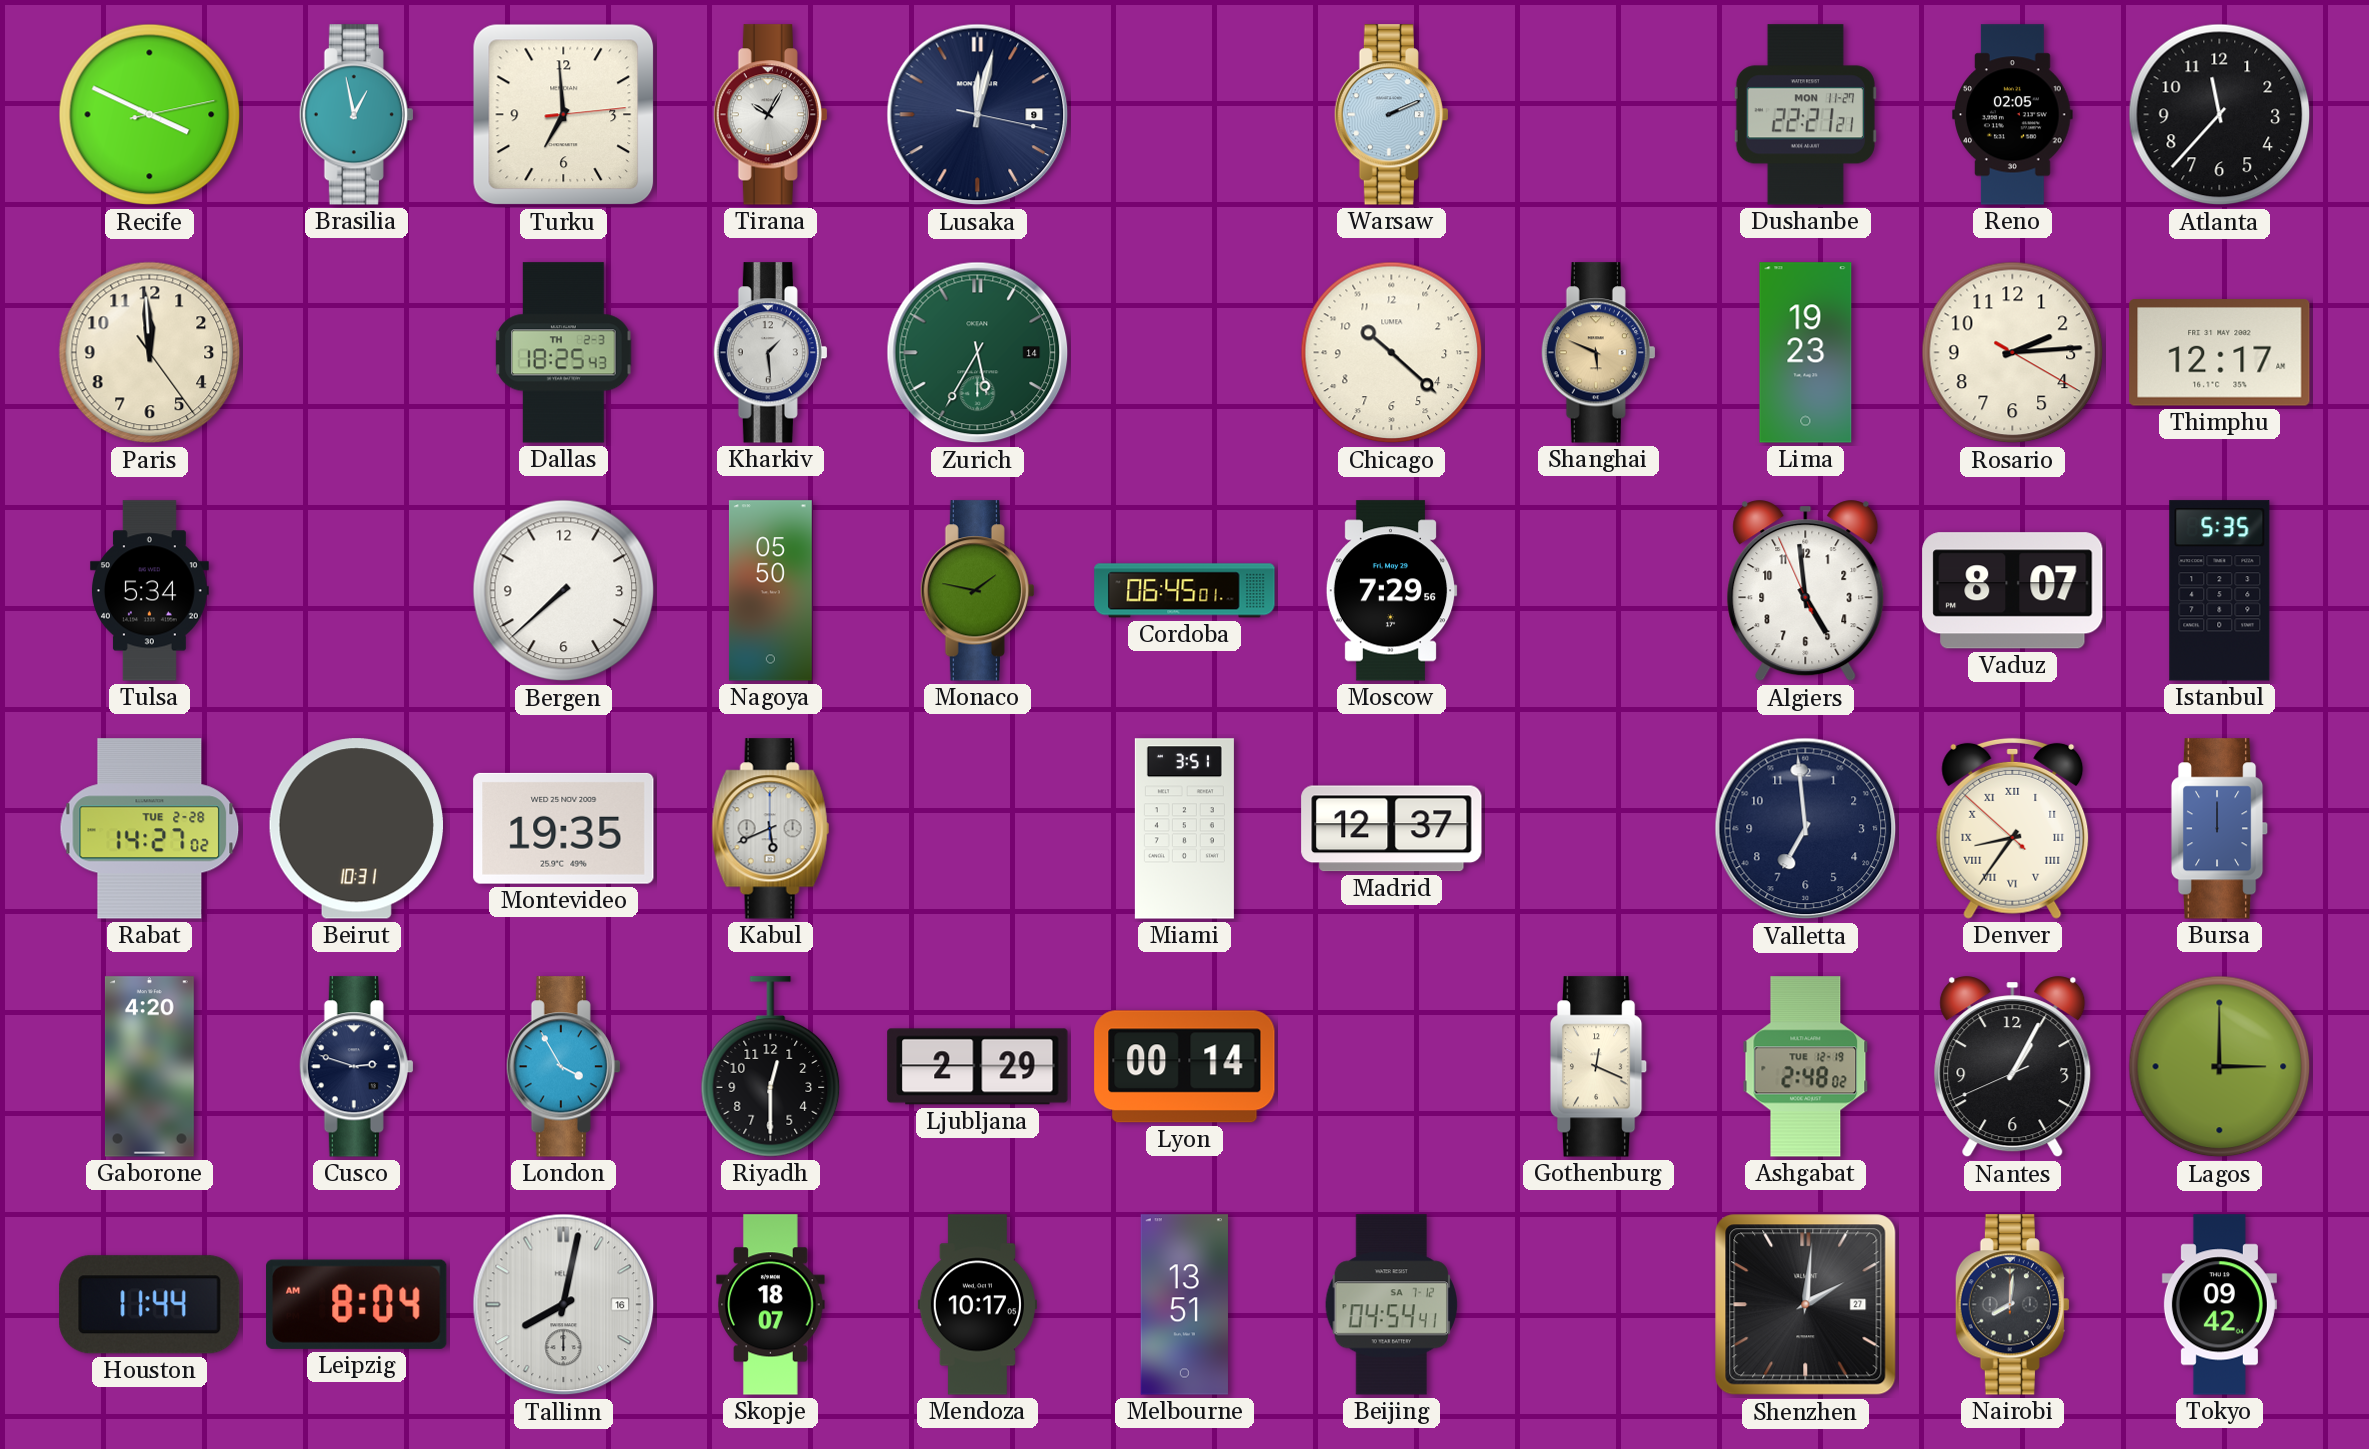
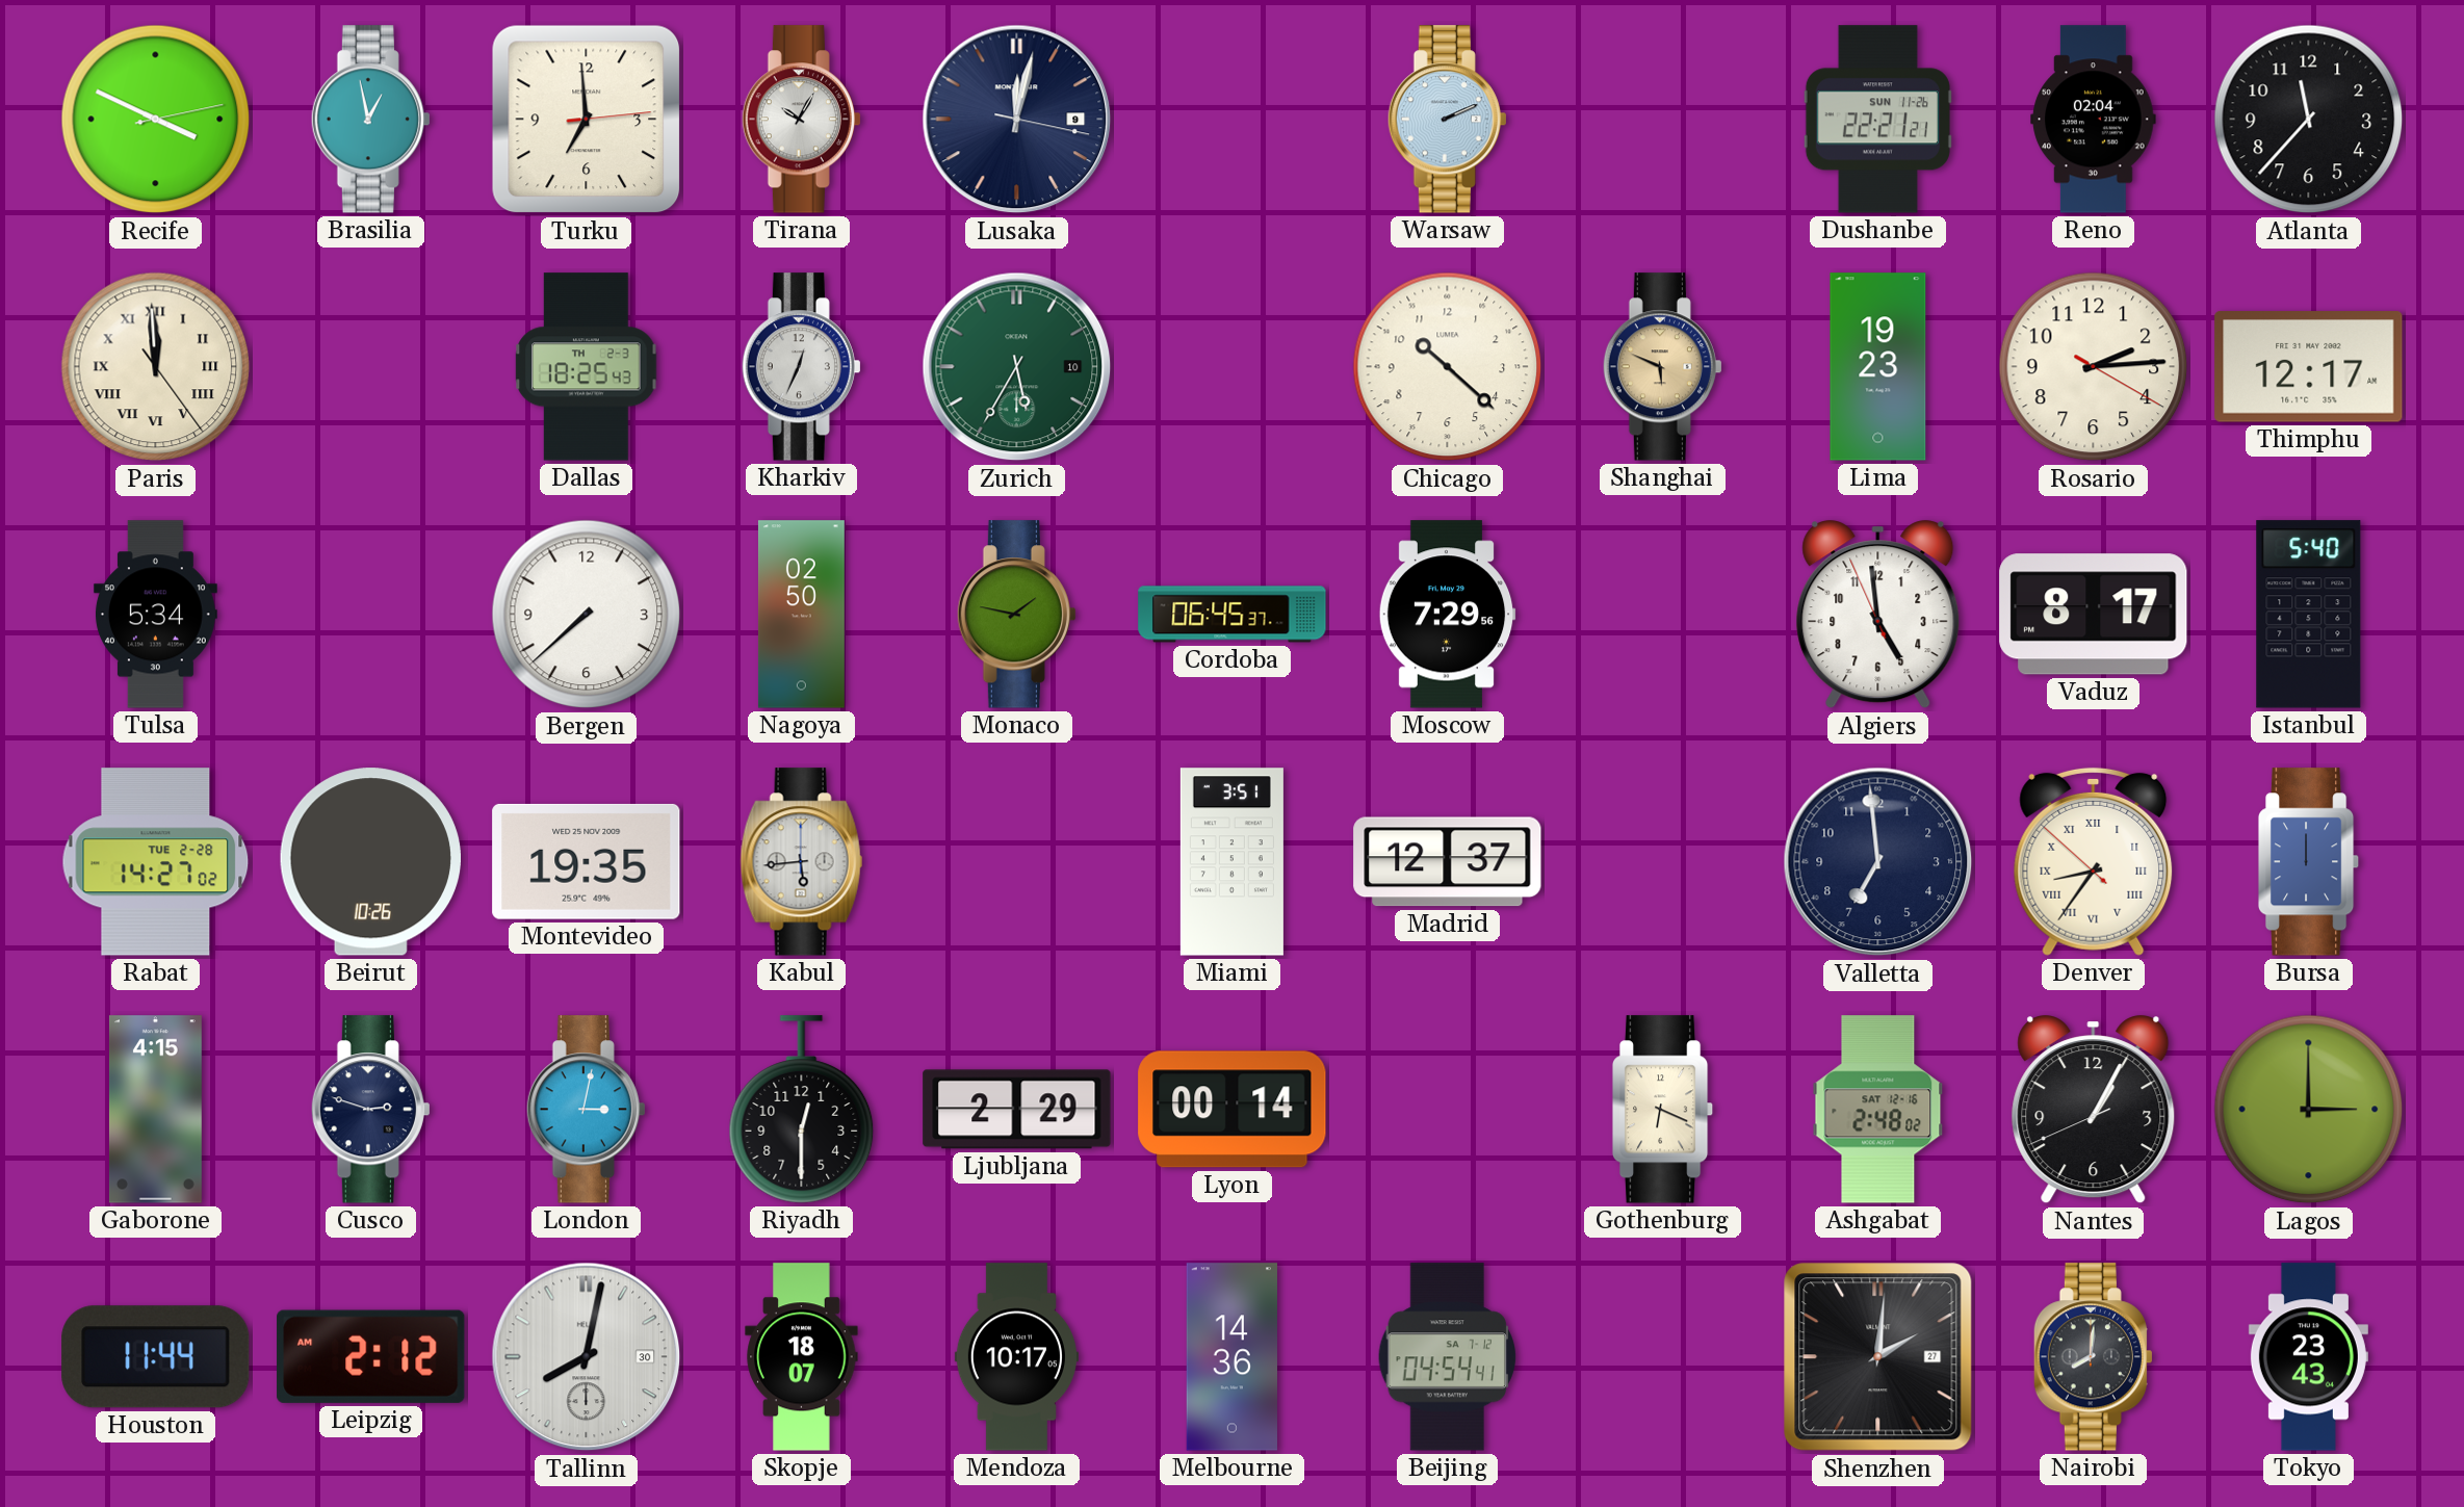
Dushanbe date: MON 11-27 -> SUN 11-26 (1877, 120)
Reno: 02:05 -> 02:04 (2094, 120)
Paris numerals: Arabic -> Roman (156, 367)
Kharkiv: 1:29 -> 12:34 (801, 367)
Zurich date: 14 -> 10 (1017, 367)
Nagoya: 05:50 -> 02:50 (801, 615)
Cordoba: 06:45:01 -> 06:45:37 (1233, 615)
Vaduz: 8:07 -> 8:17 (2094, 615)
Istanbul: 5:35 -> 5:40 (2309, 615)
Beirut: 10:31 -> 10:26 (370, 862)
Kabul: 5:41 -> 5:44 (802, 862)
Gaborone: 4:20 -> 4:15 (155, 1110)
London: 3:55 -> 3:02 (586, 1110)
Gothenburg: 12:19 -> 6:19 (1663, 1110)
Ashgabat date: TUE 12-19 -> SAT 12-16 (1878, 1110)
Leipzig: 8:04 -> 2:12 (371, 1356)
Tallinn date: 16 -> 30 (587, 1357)
Melbourne: 13:51 -> 14:36 (1231, 1357)
Tokyo: 09:42 -> 23:43 (2308, 1357)
